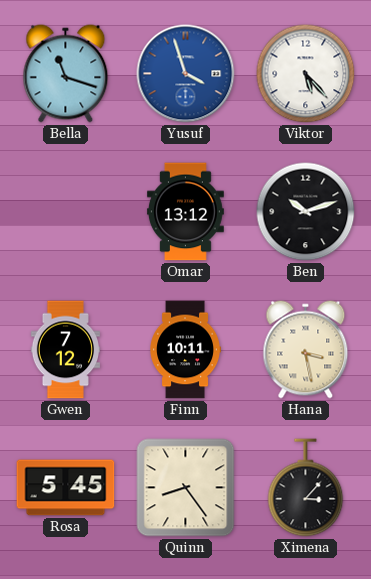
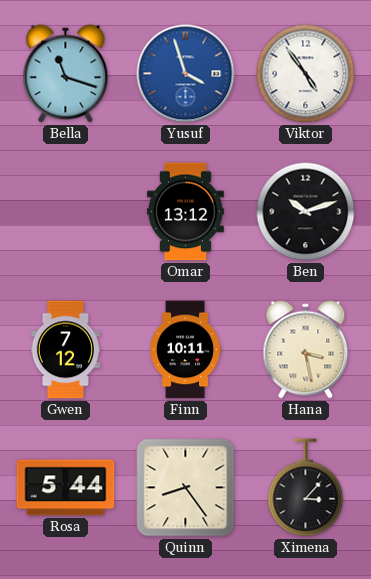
Viktor: 5:23 -> 4:54 (306, 74)
Rosa: 5:45 -> 5:44 (66, 488)
